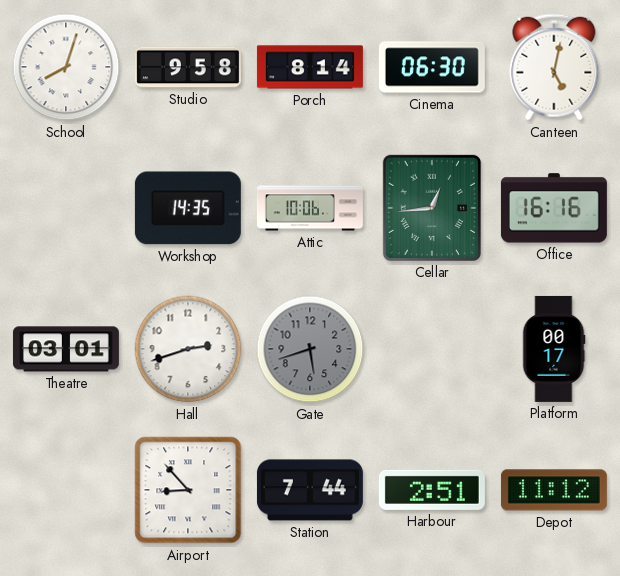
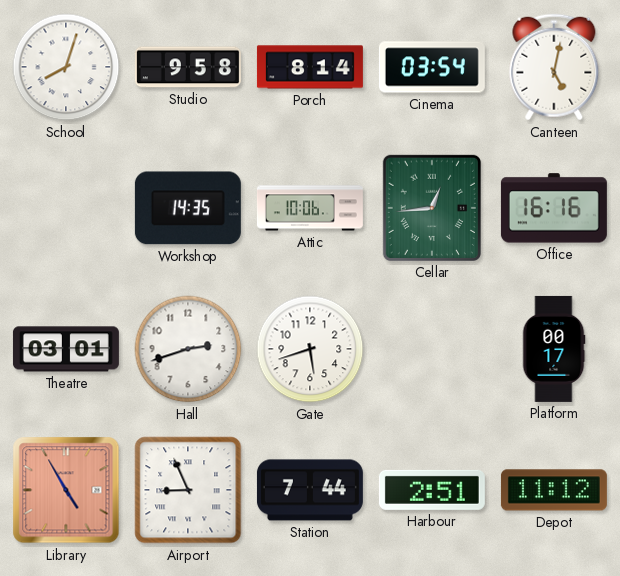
Cinema: 06:30 -> 03:54 (432, 67)
Gate dial: grey -> white (310, 349)
Library: none -> 4:55 (66, 490)
Airport: 8:53 -> 8:56 (188, 490)
